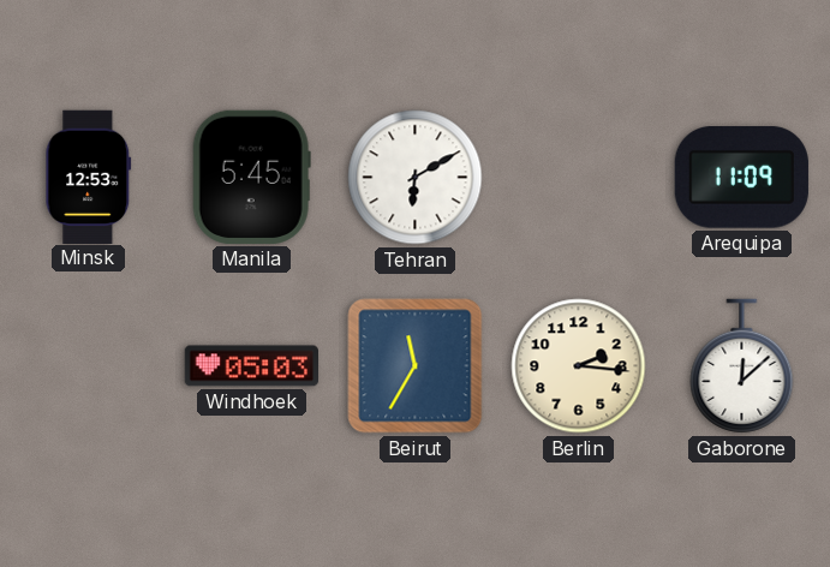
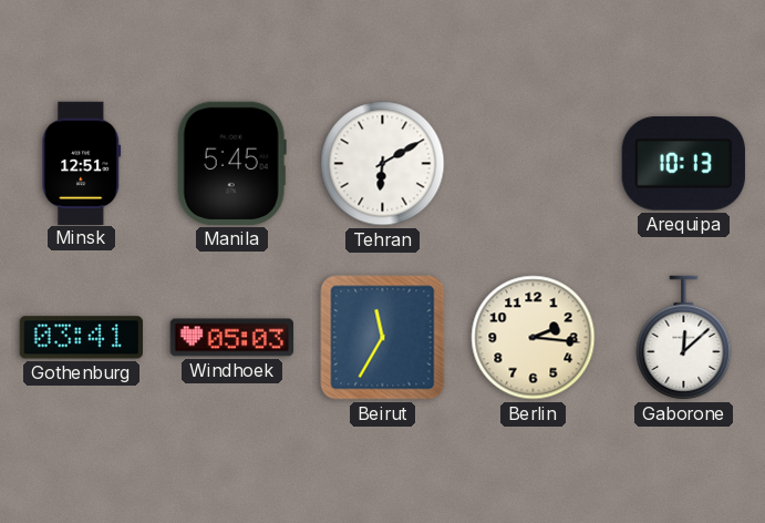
Minsk: 12:53 -> 12:51 (82, 163)
Arequipa: 11:09 -> 10:13 (683, 164)
Gothenburg: none -> 03:41 (81, 338)
